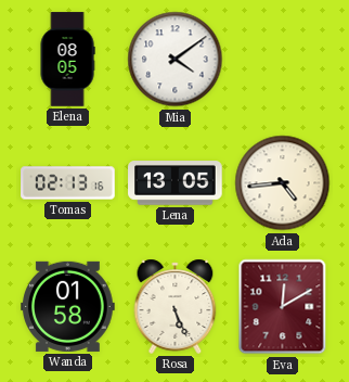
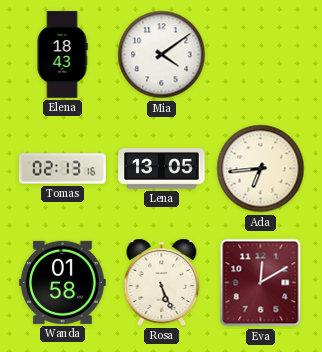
Elena: 08:05 -> 18:43 (62, 55)
Ada: 4:44 -> 6:44 (261, 169)
